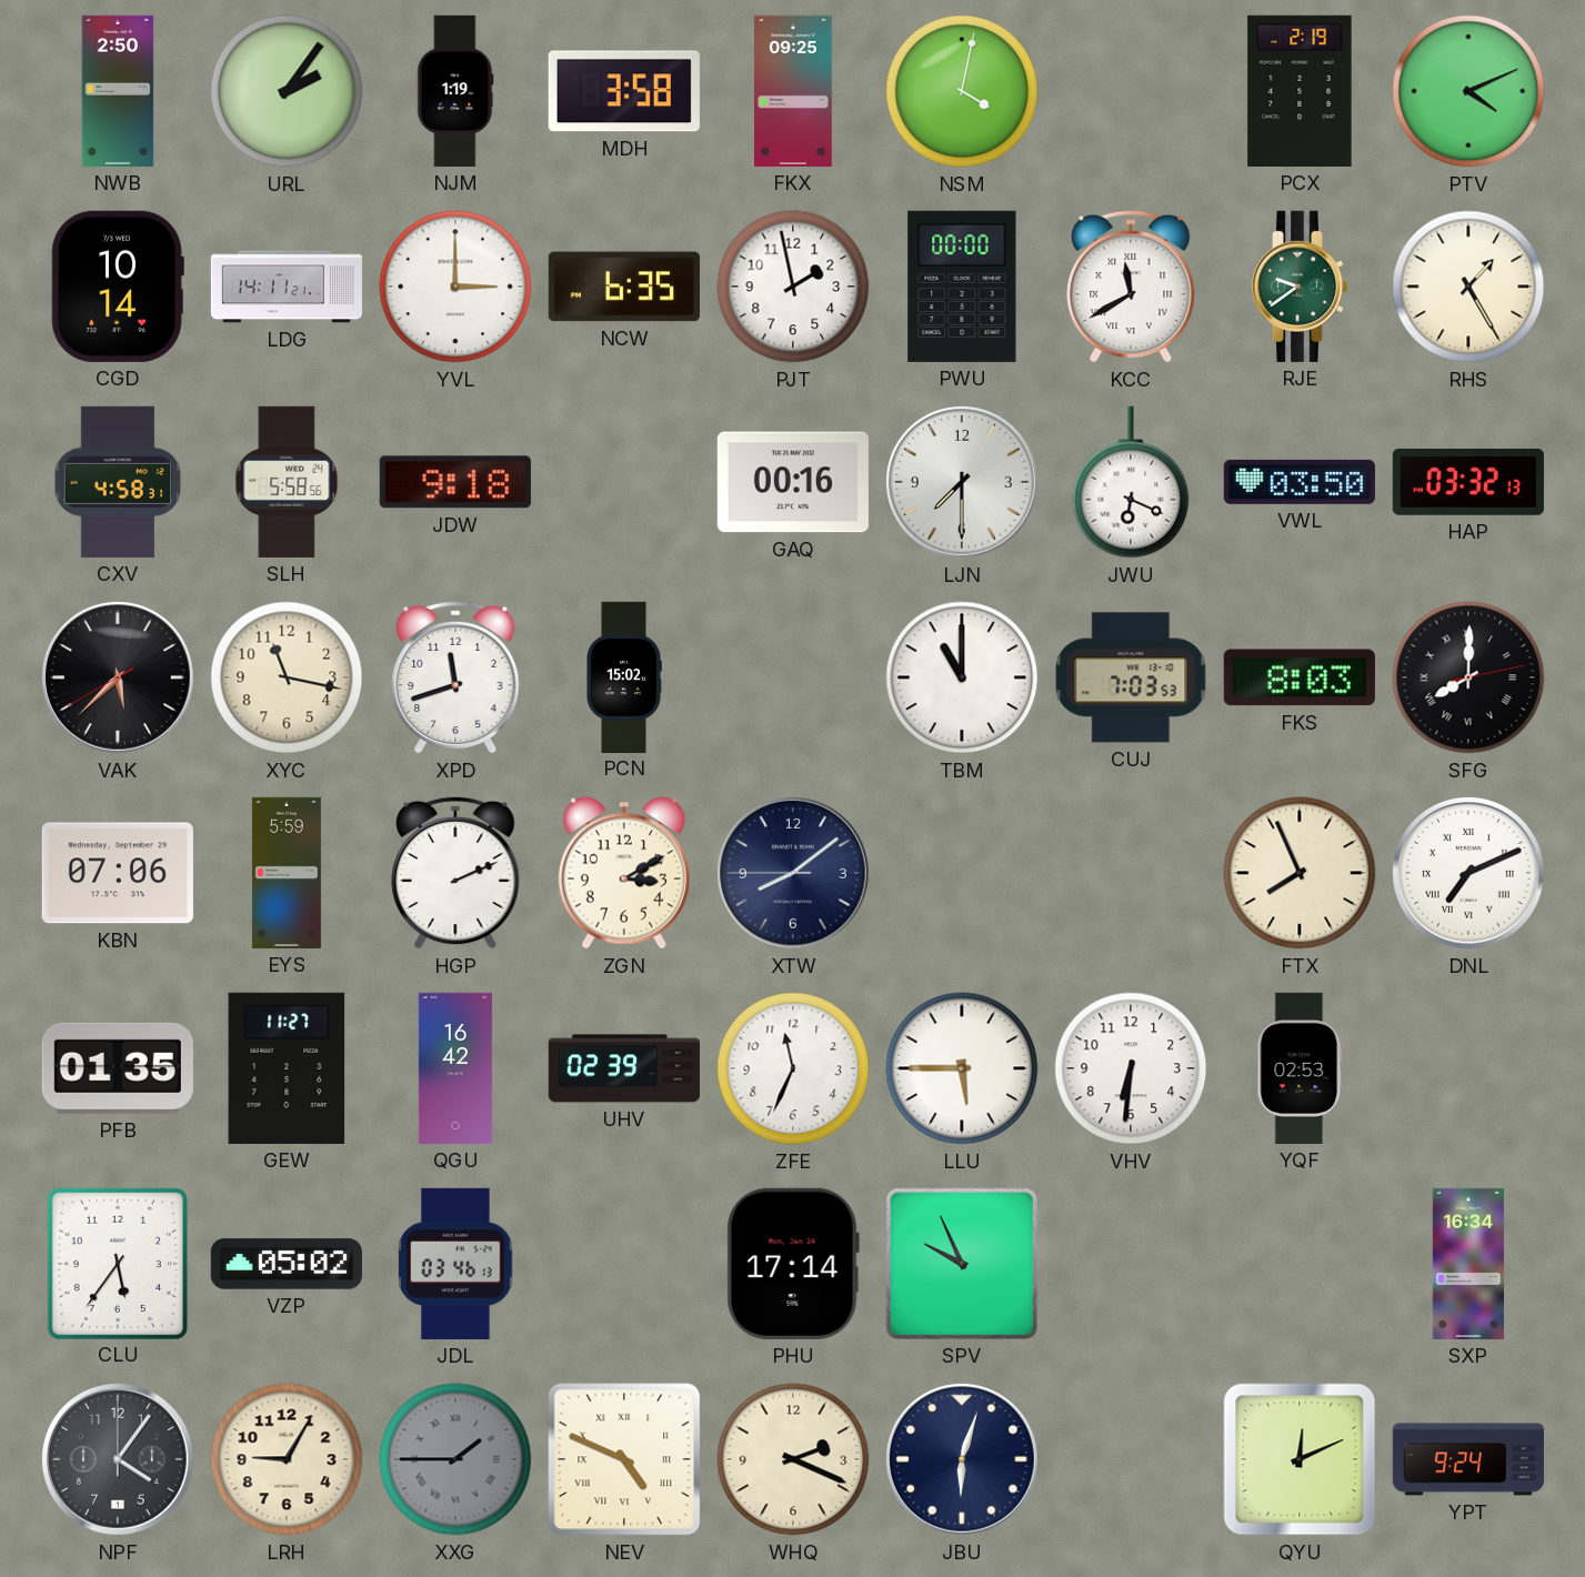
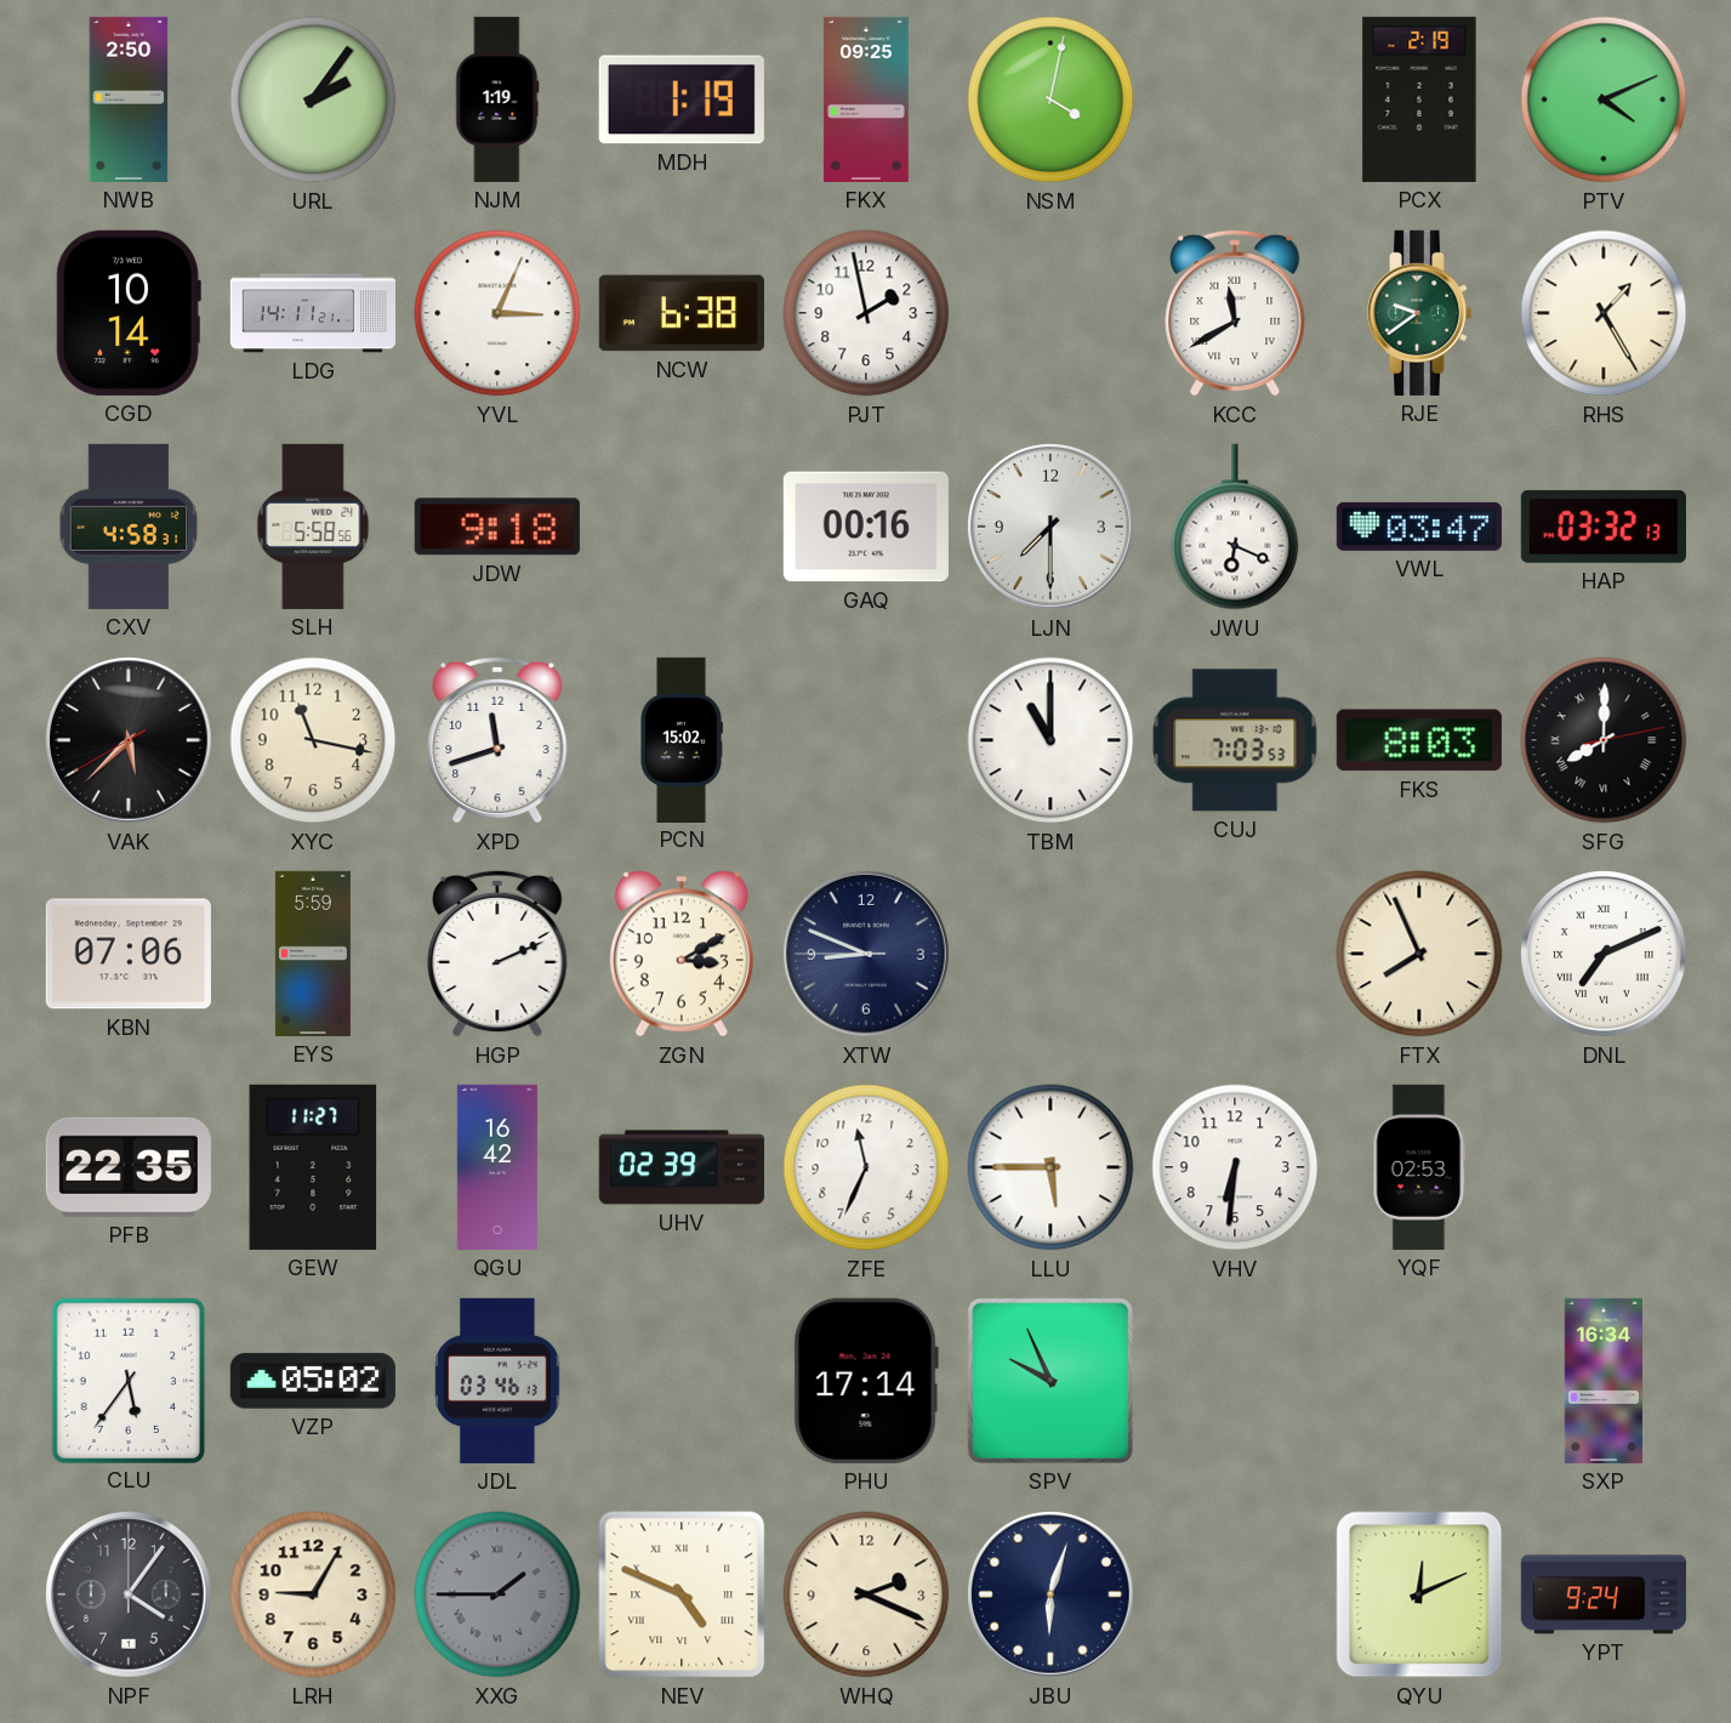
MDH: 3:58 -> 1:19 (682, 99)
YVL: 3:00 -> 3:04 (497, 313)
NCW: 6:35 -> 6:38 (682, 313)
PWU: 00:00 -> none (962, 287)
VWL: 03:50 -> 03:47 (1419, 527)
XTW: 8:08 -> 8:48 (867, 955)
PFB: 01:35 -> 22:35 (129, 1167)
